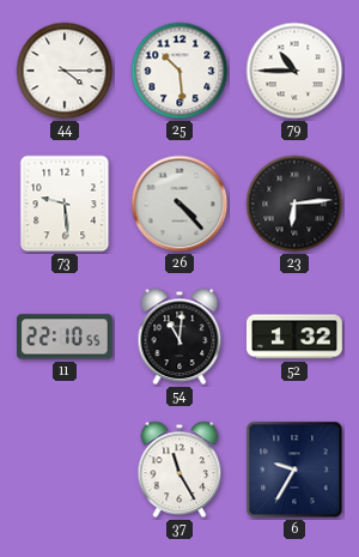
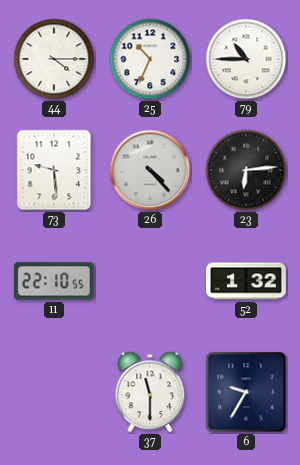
25: 10:29 -> 10:34 (150, 59)
54: 11:01 -> none (180, 337)
37: 11:25 -> 11:30 (150, 392)
